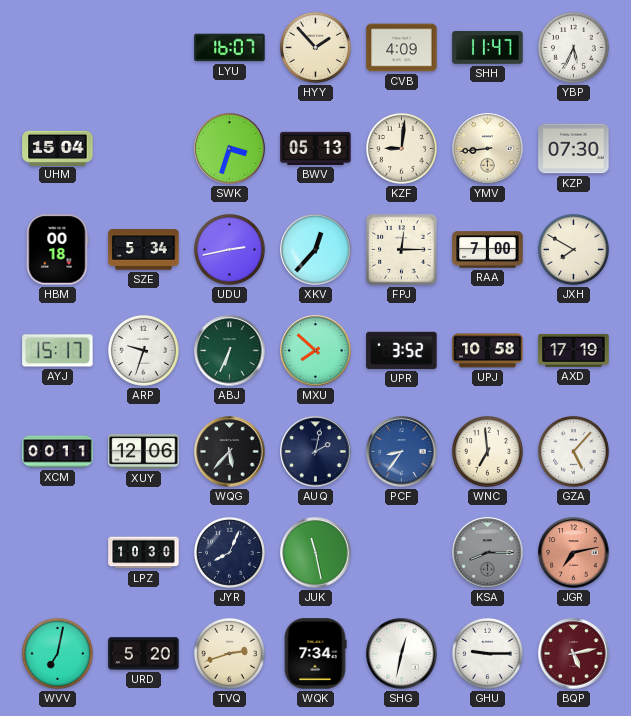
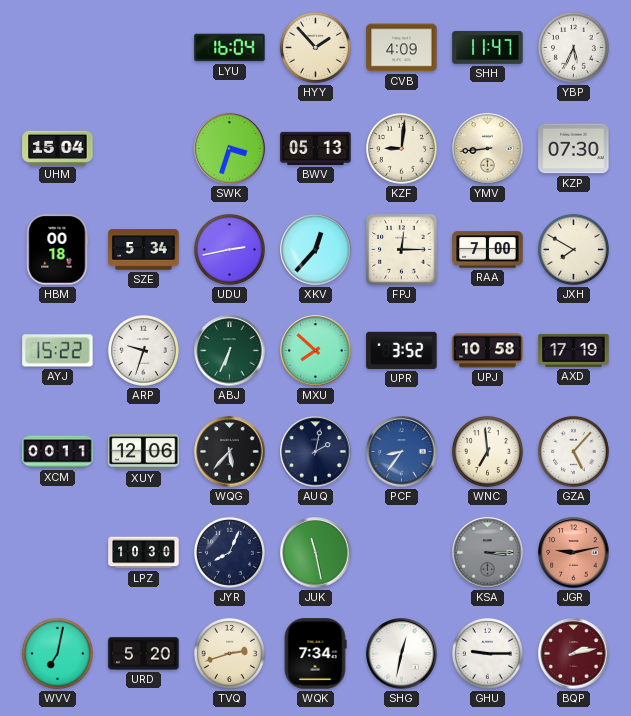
LYU: 16:07 -> 16:04 (230, 48)
AYJ: 15:17 -> 15:22 (58, 351)
KSA: 8:15 -> 3:15 (488, 553)
JGR: 7:13 -> 9:13 (574, 553)
BQP: 5:13 -> 2:13 (574, 654)
